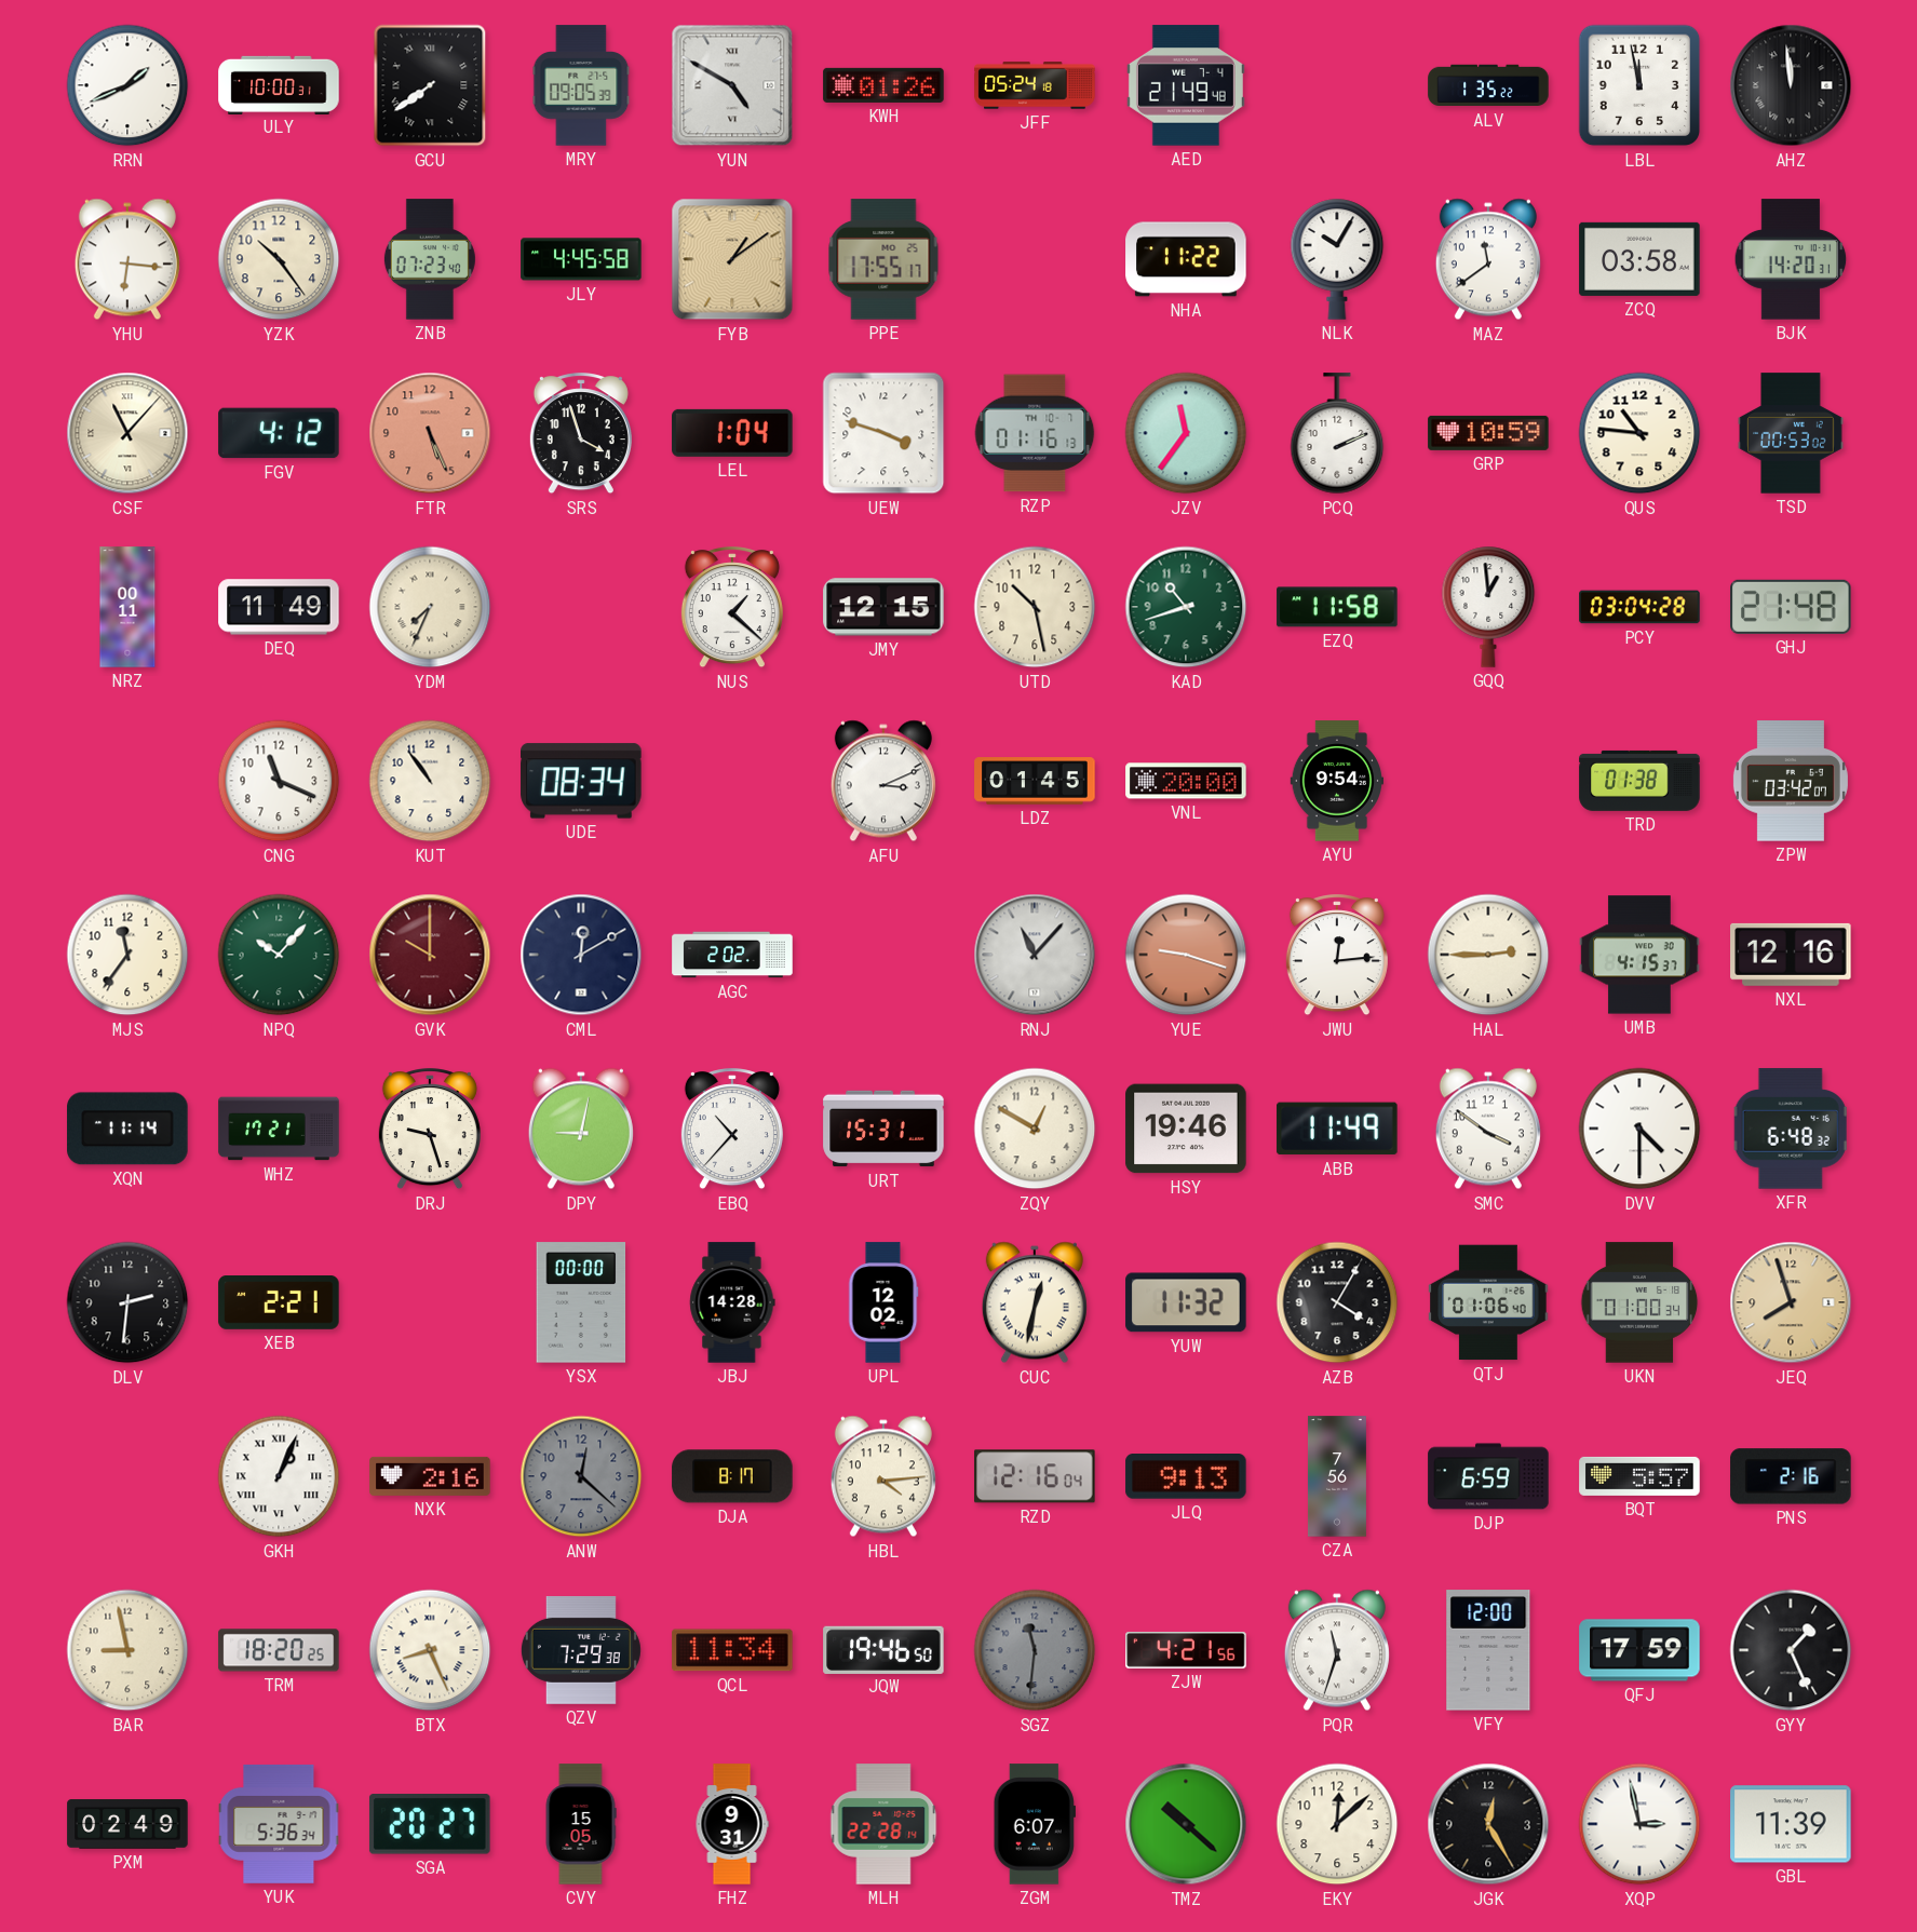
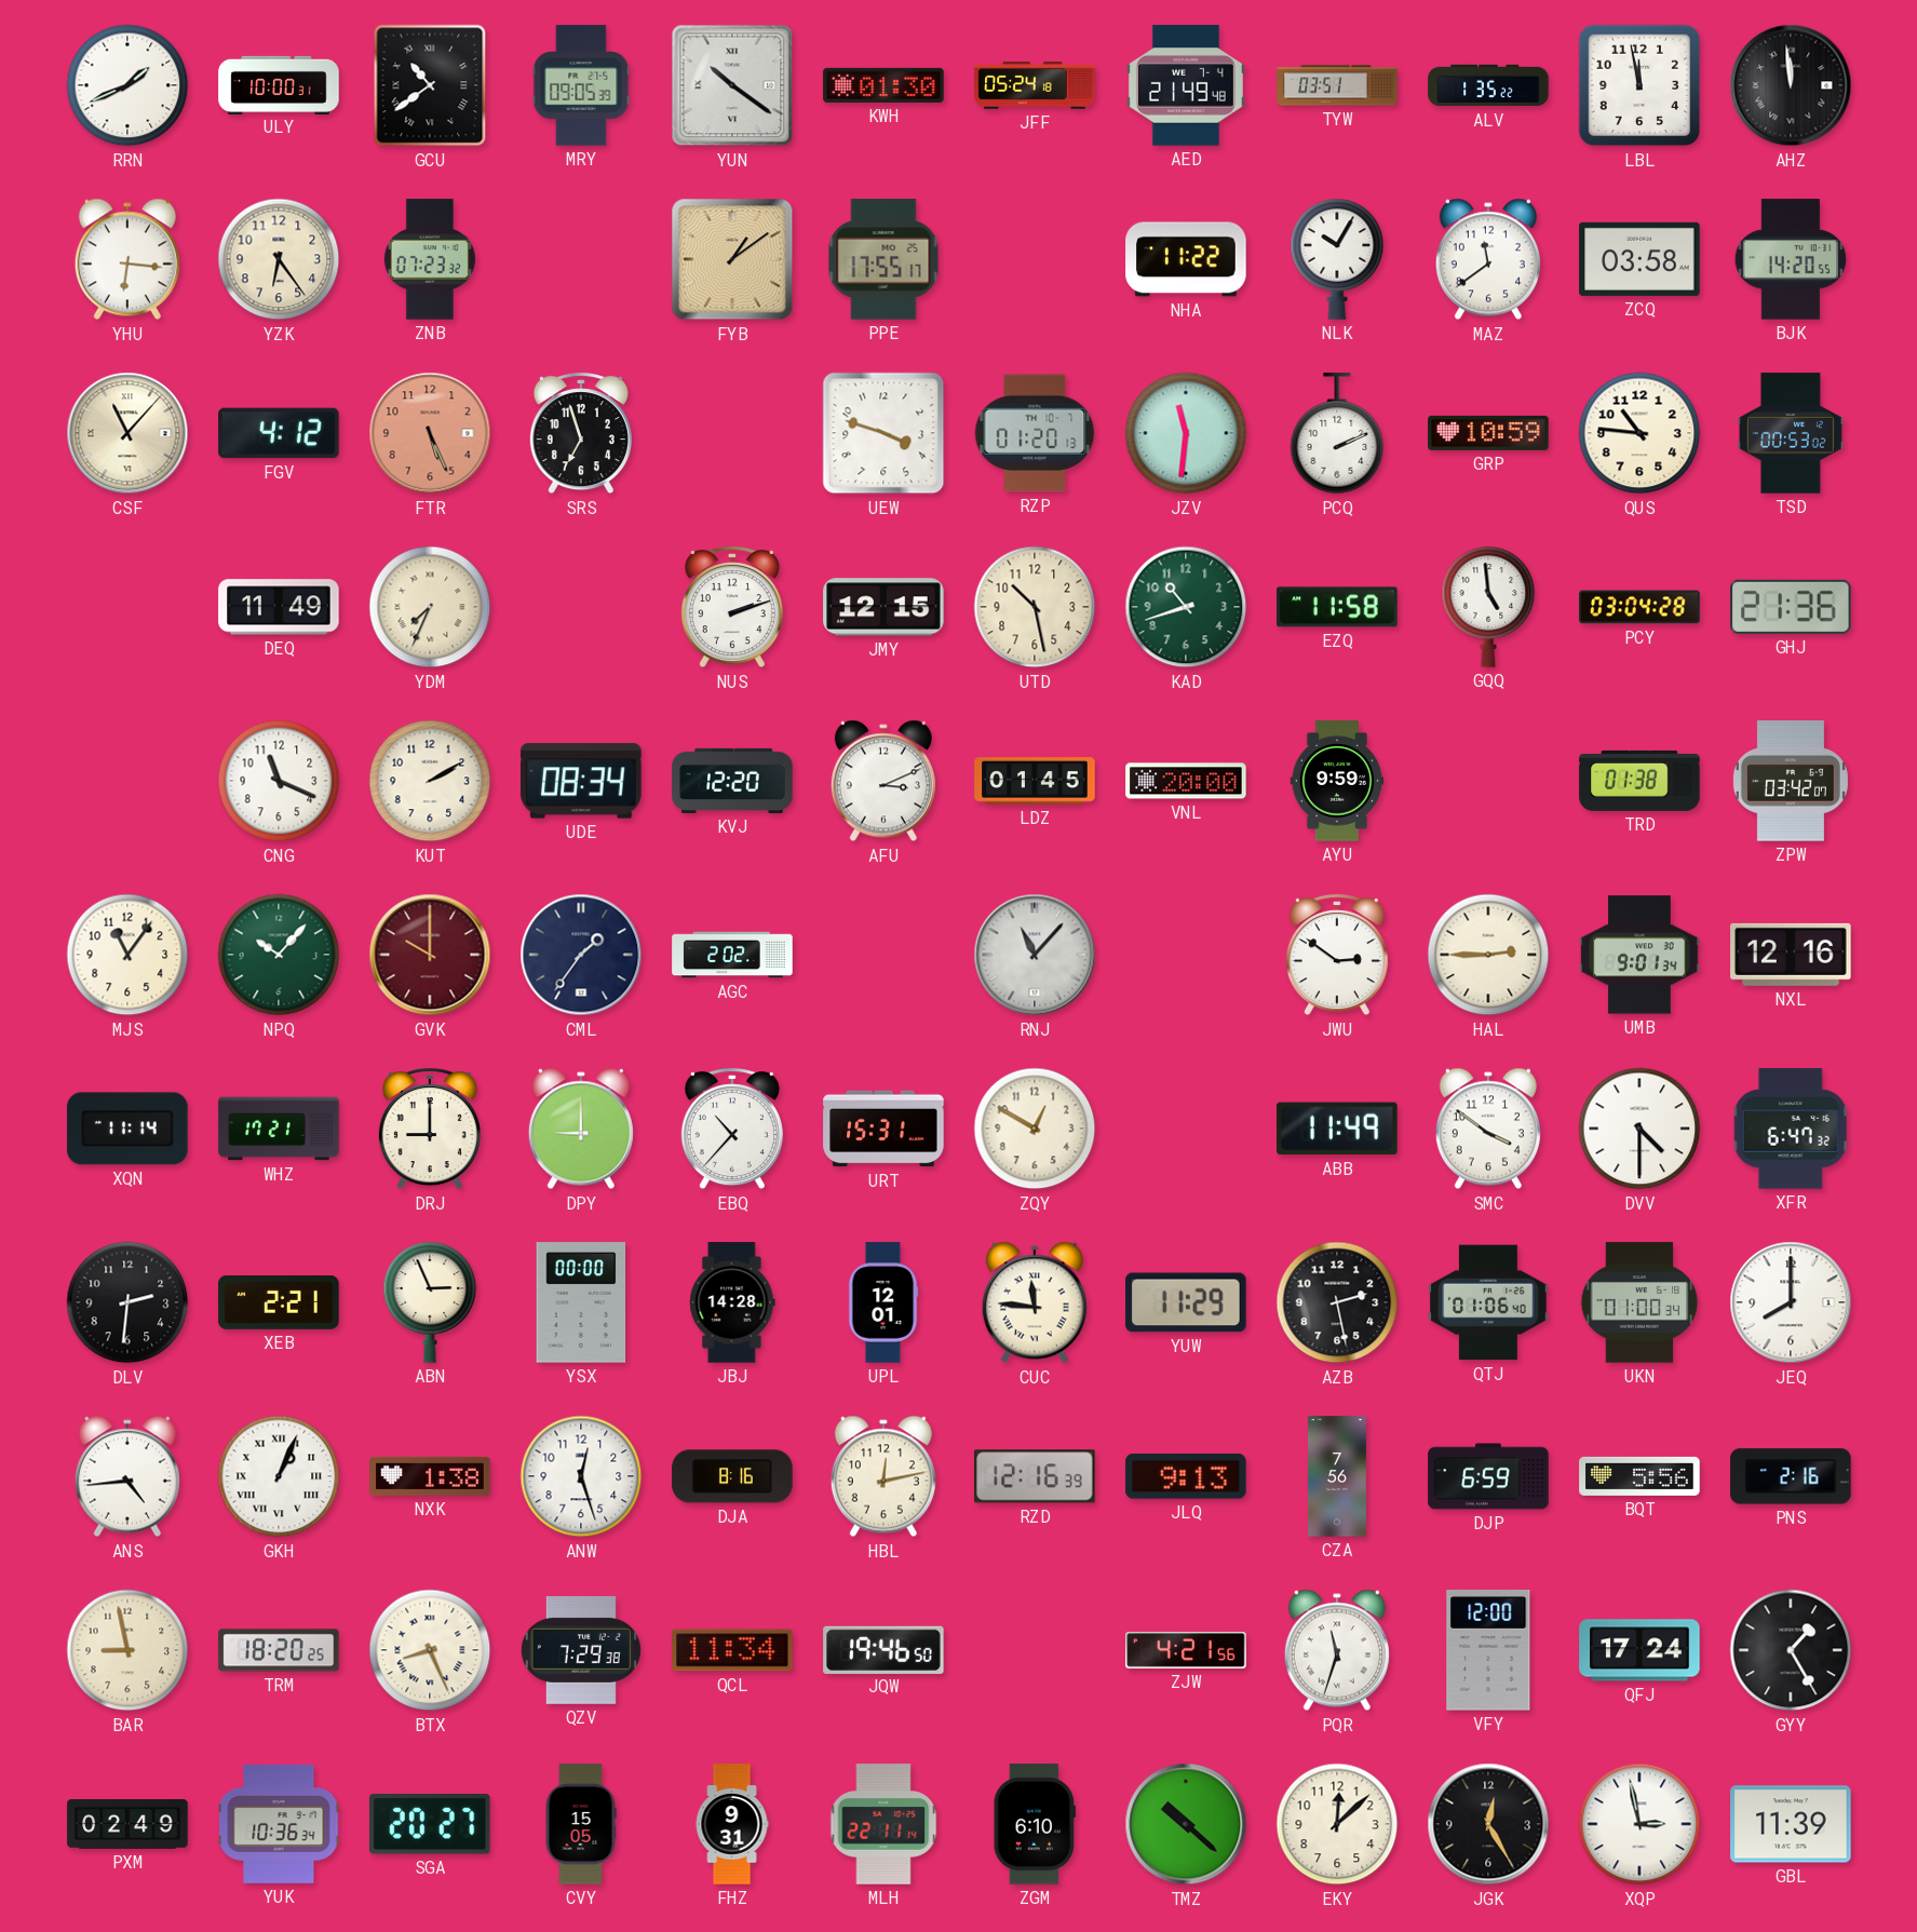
GCU: 7:39 -> 10:39 (430, 85)
YUN: 4:50 -> 10:21 (732, 85)
KWH: 01:26 -> 01:30 (883, 85)
TYW: none -> 03:51 (1337, 85)
YZK: 10:24 -> 6:24 (279, 259)
ZNB: 07:23:40 -> 07:23:32 (430, 259)
JLY: 4:45 -> none (581, 259)
BJK: 14:20:31 -> 14:20:55 (1791, 259)
SRS: 3:57 -> 6:57 (581, 434)
LEL: 1:04 -> none (732, 433)
RZP: 01:16 -> 01:20 (1035, 433)
JZV: 11:36 -> 11:31 (1186, 433)
NRZ: 00:11 -> none (127, 607)
NUS: 1:22 -> 2:12 (732, 608)
GQQ: 12:59 -> 4:59 (1488, 607)
GHJ: 21:48 -> 21:36 (1791, 607)
KUT: 10:54 -> 2:10 (430, 781)
KVJ: none -> 12:20 (732, 781)
AYU: 9:54 -> 9:59 (1336, 781)
MJS: 11:36 -> 11:06 (127, 955)
CML: 12:10 -> 1:36 (581, 955)
YUE: 9:18 -> none (1186, 955)
JWU: 12:14 -> 2:51 (1337, 956)
UMB: 4:15 -> 9:01 (1639, 955)
DRJ: 9:27 -> 9:00 (430, 1130)
DPY: 9:02 -> 9:00 (581, 1129)
HSY: 19:46 -> none (1186, 1129)
XFR: 6:48 -> 6:47 (1791, 1129)
ABN: none -> 2:56 (430, 1302)
UPL: 12:02 -> 12:01 (883, 1302)
CUC: 12:32 -> 11:46 (1035, 1302)
YUW: 11:32 -> 11:29 (1186, 1302)
AZB: 4:05 -> 2:28 (1337, 1302)
JEQ: 7:57 -> 8:00 (1791, 1302)
JEQ dial: champagne -> white (1791, 1302)
ANS: none -> 4:44 (127, 1476)
NXK: 2:16 -> 1:38 (430, 1476)
ANW: 12:22 -> 12:27 (581, 1476)
ANW dial: grey -> white (581, 1476)
DJA: 8:17 -> 8:16 (732, 1476)
HBL: 4:14 -> 12:13 (883, 1476)
RZD: 12:16:04 -> 12:16:39 (1035, 1476)
BQT: 5:57 -> 5:56 (1639, 1476)
SGZ: 11:31 -> none (1035, 1650)
QFJ: 17:59 -> 17:24 (1639, 1650)
GYY: 1:26 -> 1:25 (1791, 1650)
YUK: 5:36 -> 10:36 (279, 1824)
MLH: 22:28 -> 22:11 (883, 1824)
ZGM: 6:07 -> 6:10 (1035, 1824)
